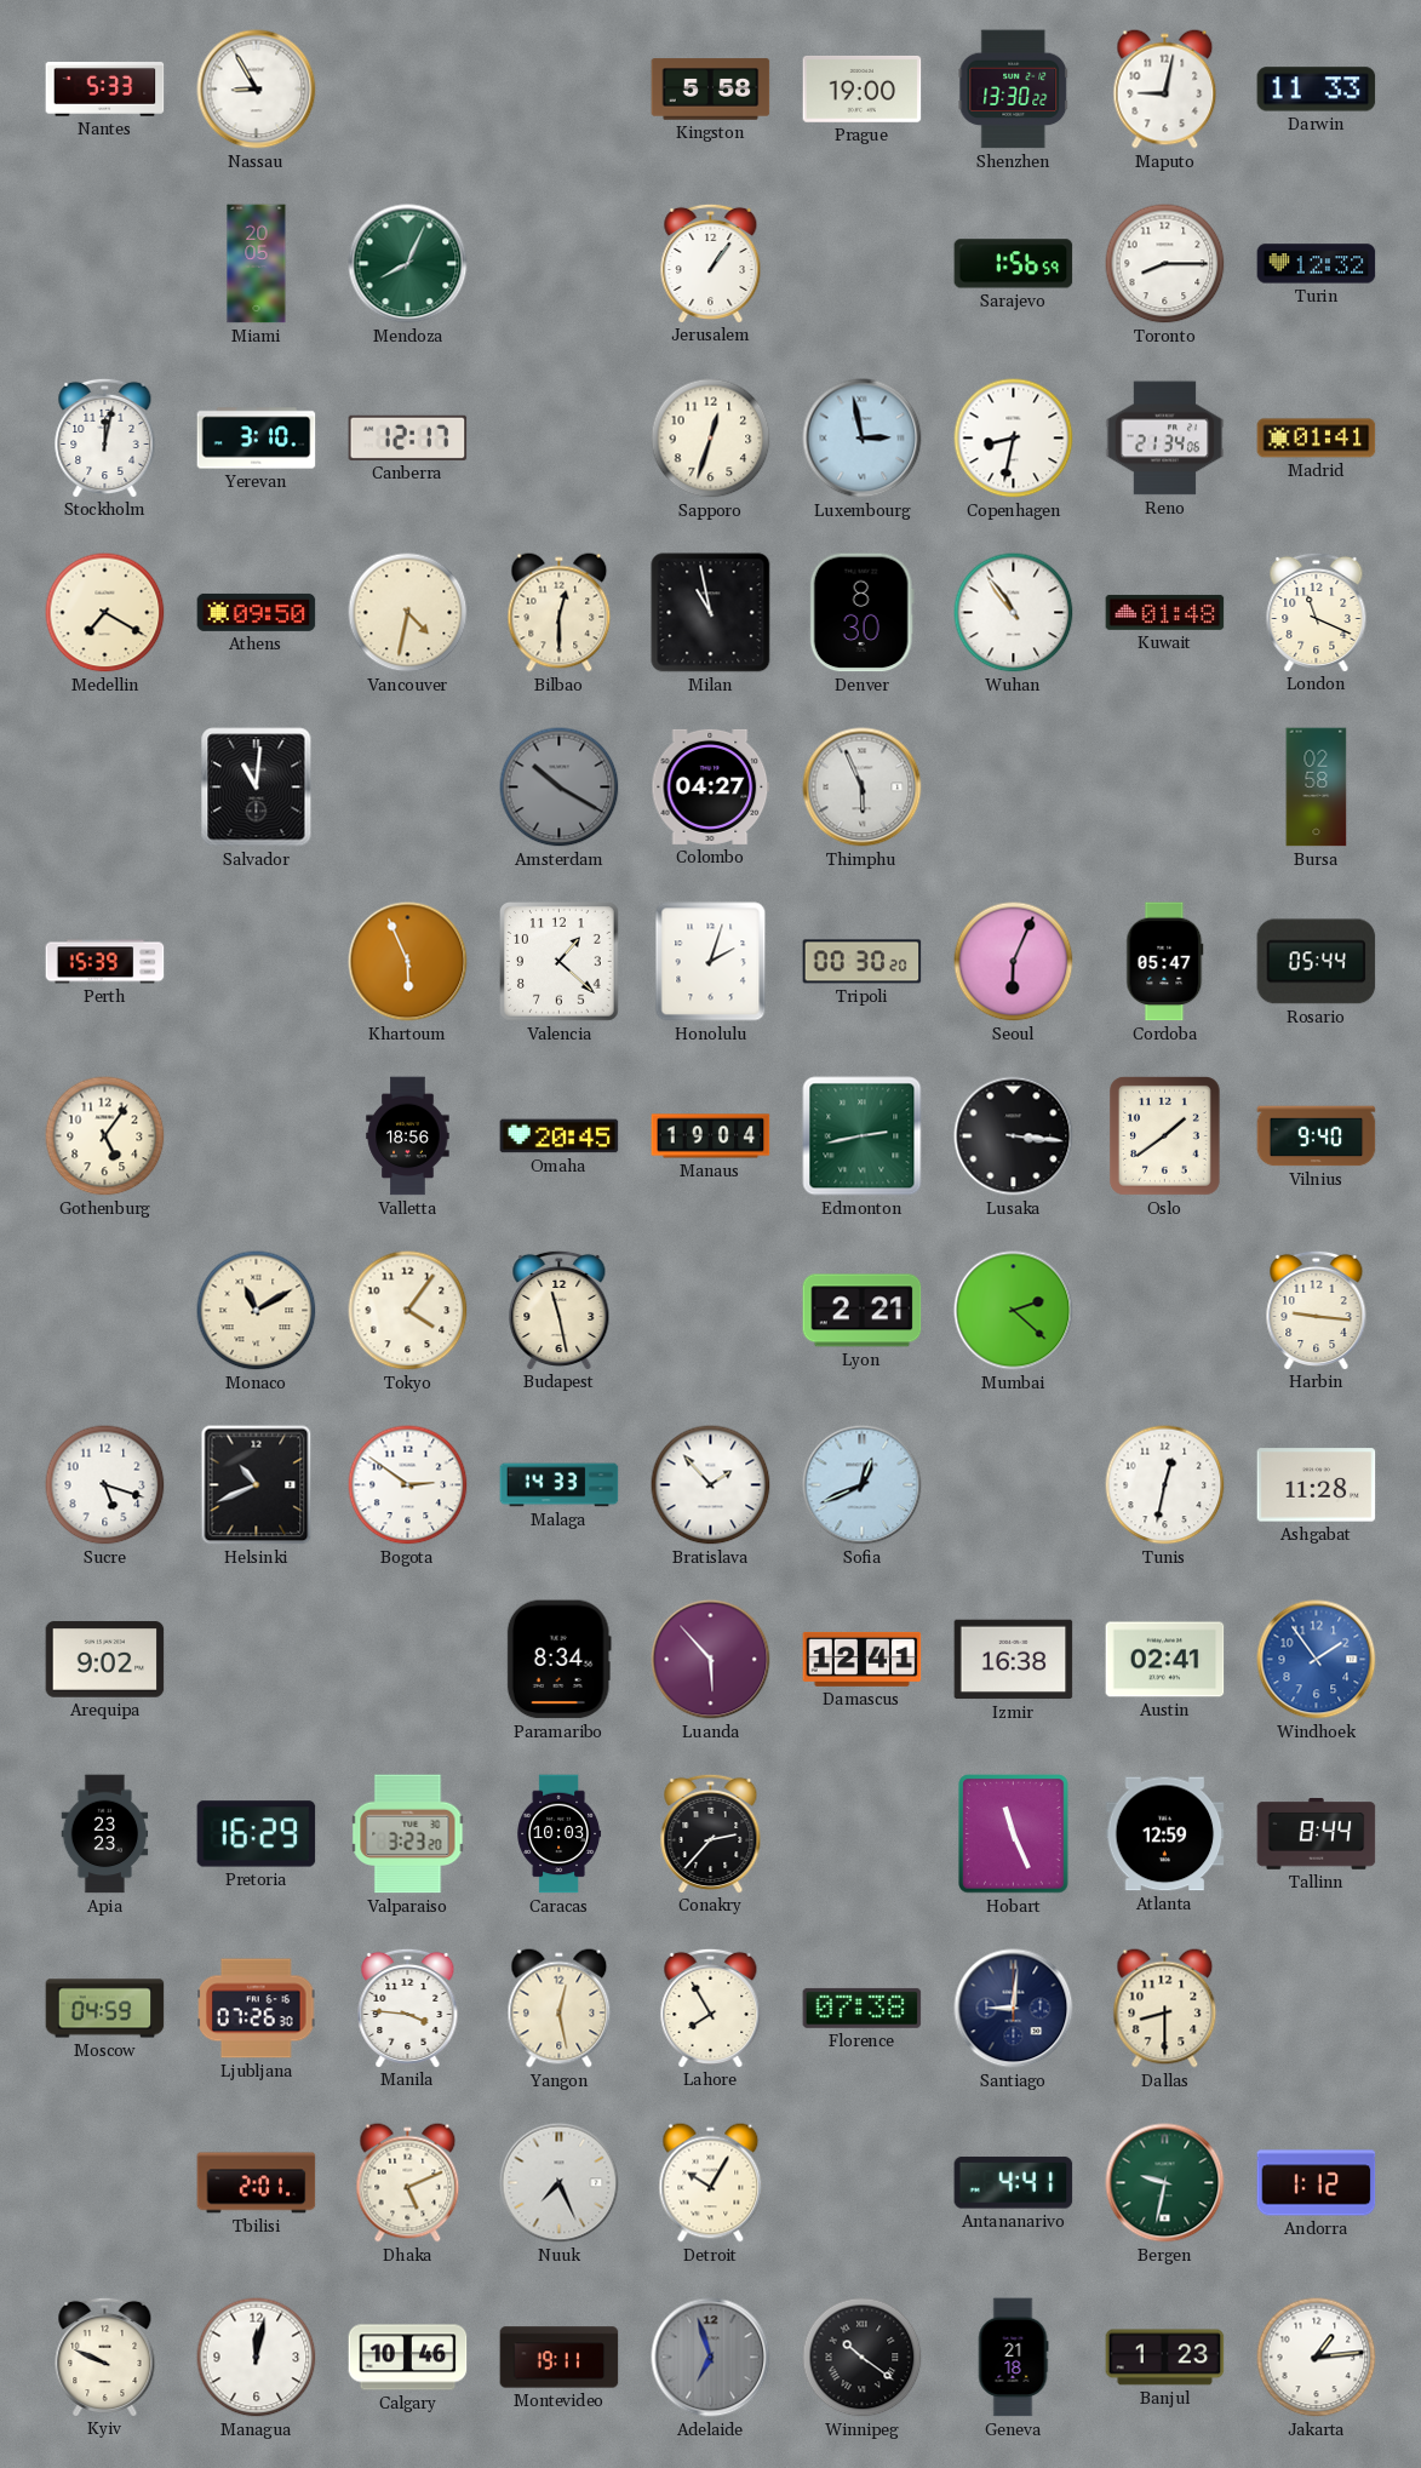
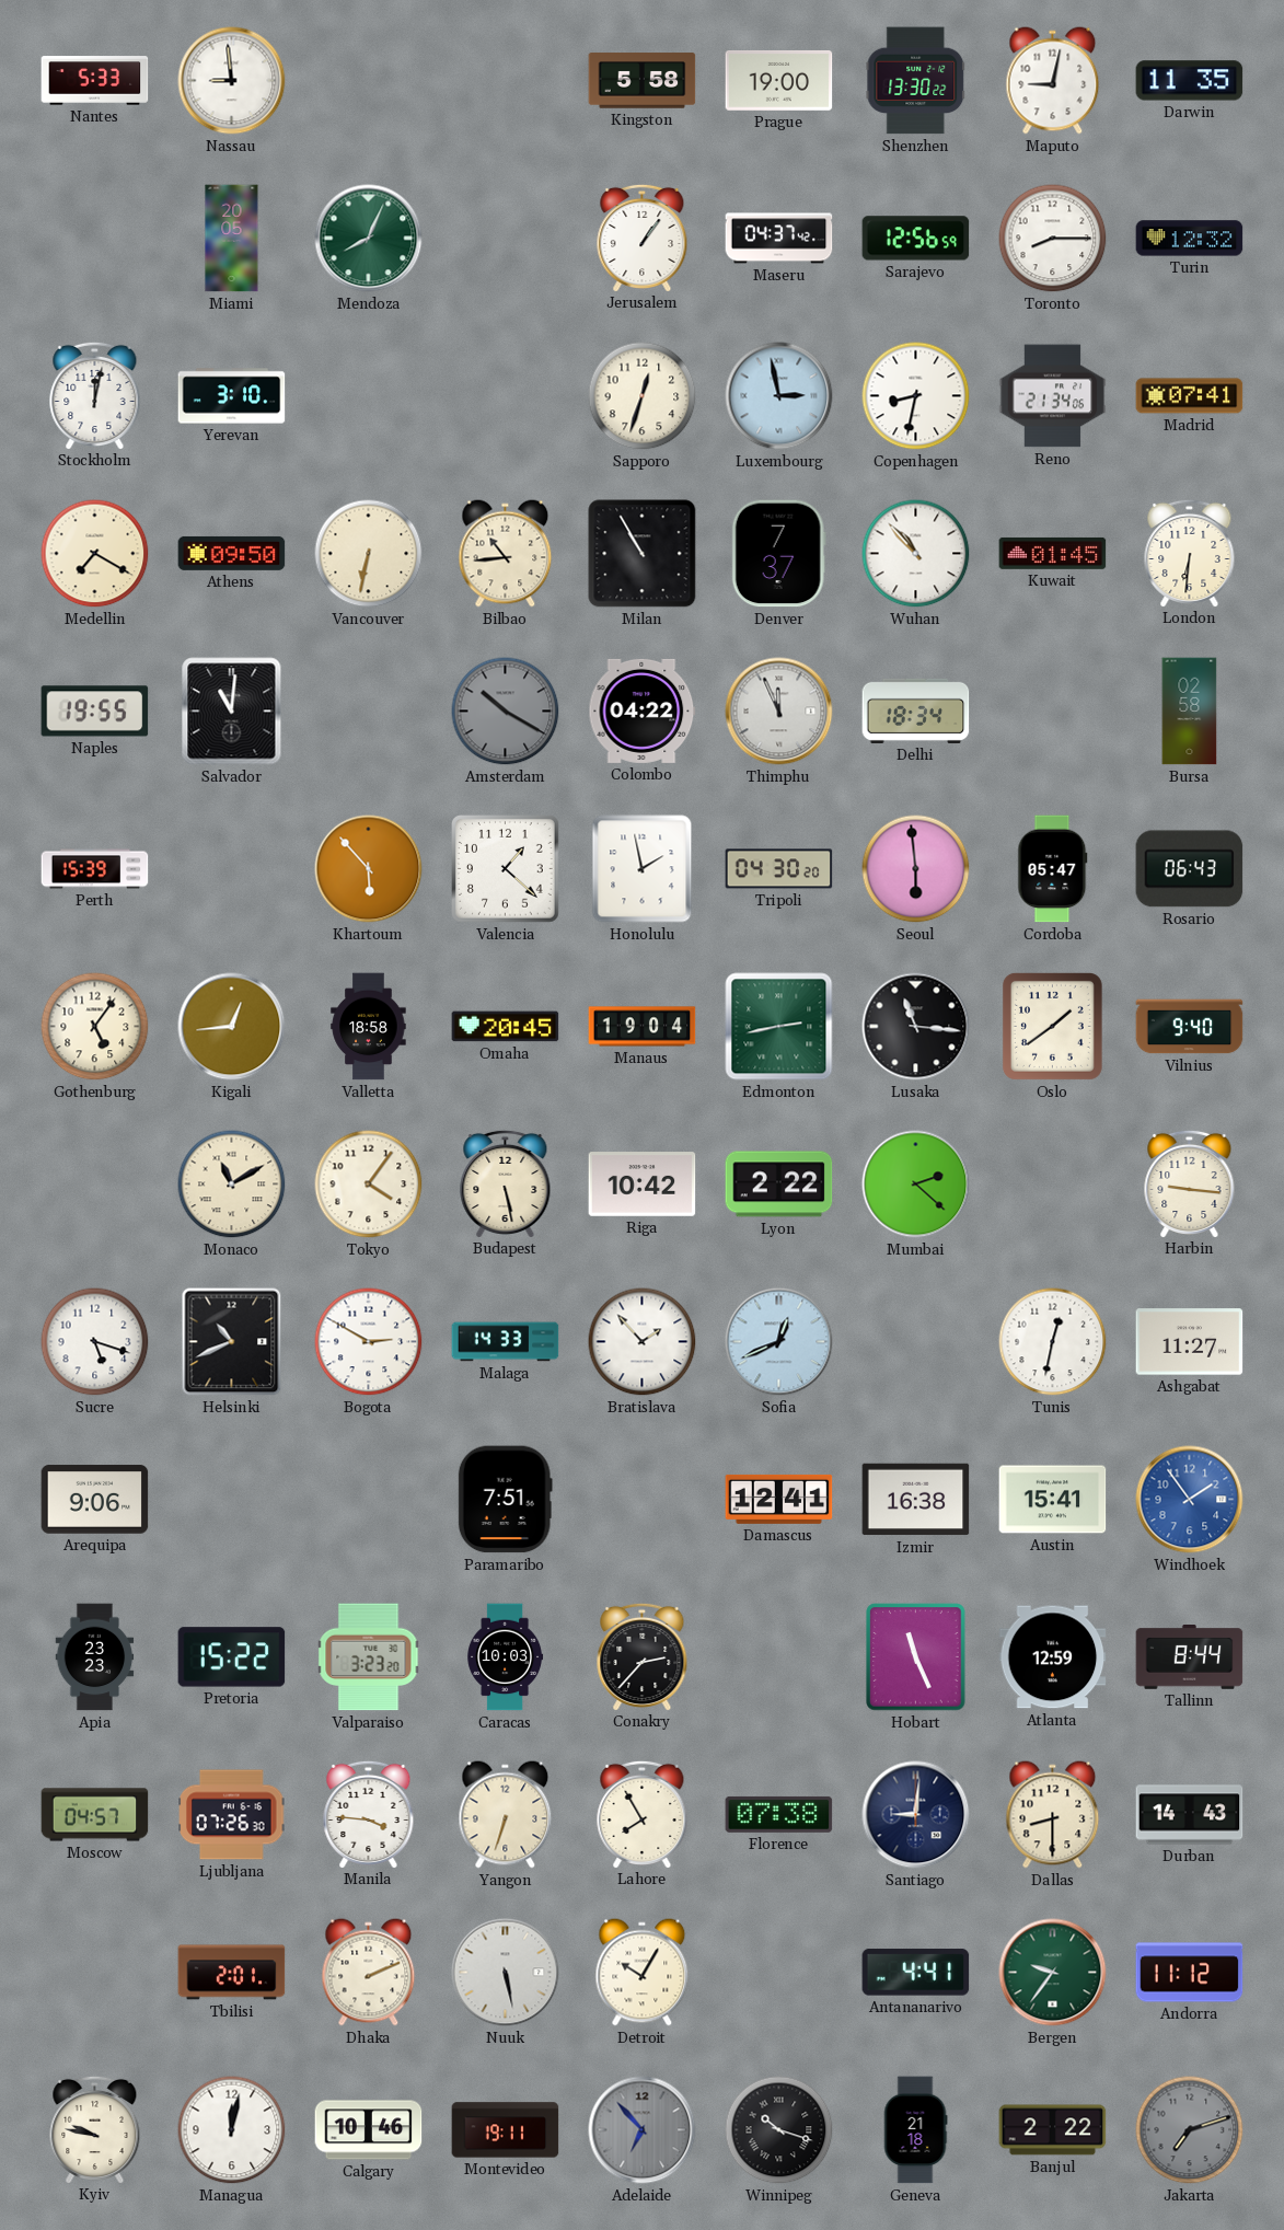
Nassau: 8:55 -> 8:59 (232, 81)
Darwin: 11:33 -> 11:35 (1190, 81)
Maseru: none -> 04:37 (779, 239)
Sarajevo: 1:56 -> 12:56 (916, 239)
Canberra: 12:17 -> none (408, 437)
Madrid: 01:41 -> 07:41 (1190, 396)
Vancouver: 4:32 -> 6:32 (369, 554)
Bilbao: 12:30 -> 10:44 (506, 554)
Milan: 10:58 -> 10:55 (643, 554)
Denver: 8:30 -> 7:37 (778, 554)
Wuhan: 10:54 -> 10:53 (916, 554)
Kuwait: 01:48 -> 01:45 (1053, 553)
London: 11:19 -> 6:31 (1190, 553)
Naples: none -> 19:55 (95, 712)
Colombo: 04:27 -> 04:22 (643, 710)
Thimphu: 5:56 -> 11:56 (779, 712)
Delhi: none -> 18:34 (916, 710)
Khartoum: 5:56 -> 5:53 (369, 869)
Honolulu: 2:03 -> 1:58 (643, 869)
Tripoli: 00:30 -> 04:30 (779, 869)
Seoul: 6:04 -> 5:59 (916, 869)
Rosario: 05:44 -> 06:43 (1190, 869)
Kigali: none -> 12:44 (232, 1027)
Valletta: 18:56 -> 18:58 (369, 1027)
Lusaka: 3:16 -> 11:16 (916, 1027)
Budapest: 11:28 -> 5:28 (506, 1183)
Riga: none -> 10:42 (643, 1185)
Lyon: 2:21 -> 2:22 (779, 1185)
Bogota: 2:51 -> 2:50 (369, 1342)
Ashgabat: 11:28 -> 11:27 (1190, 1342)
Arequipa: 9:02 -> 9:06 (95, 1500)
Paramaribo: 8:34 -> 7:51 (505, 1500)
Luanda: 5:53 -> none (711, 1660)
Austin: 02:41 -> 15:41 (1053, 1500)
Pretoria: 16:29 -> 15:22 (232, 1657)
Moscow: 04:59 -> 04:57 (95, 1815)
Yangon: 12:28 -> 6:33 (506, 1815)
Durban: none -> 14:43 (1190, 1815)
Dhaka: 5:11 -> 2:11 (369, 1973)
Nuuk: 7:26 -> 5:28 (506, 1973)
Bergen: 9:32 -> 9:36 (1053, 1973)
Andorra: 1:12 -> 11:12 (1190, 1973)
Kyiv: 9:49 -> 9:47 (95, 2129)
Adelaide: 6:57 -> 6:53 (643, 2130)
Winnipeg: 10:21 -> 10:18 (779, 2130)
Banjul: 1:23 -> 2:22 (1053, 2130)
Jakarta: 1:14 -> 7:12 (1190, 2130)
Jakarta dial: white -> grey (1190, 2130)
